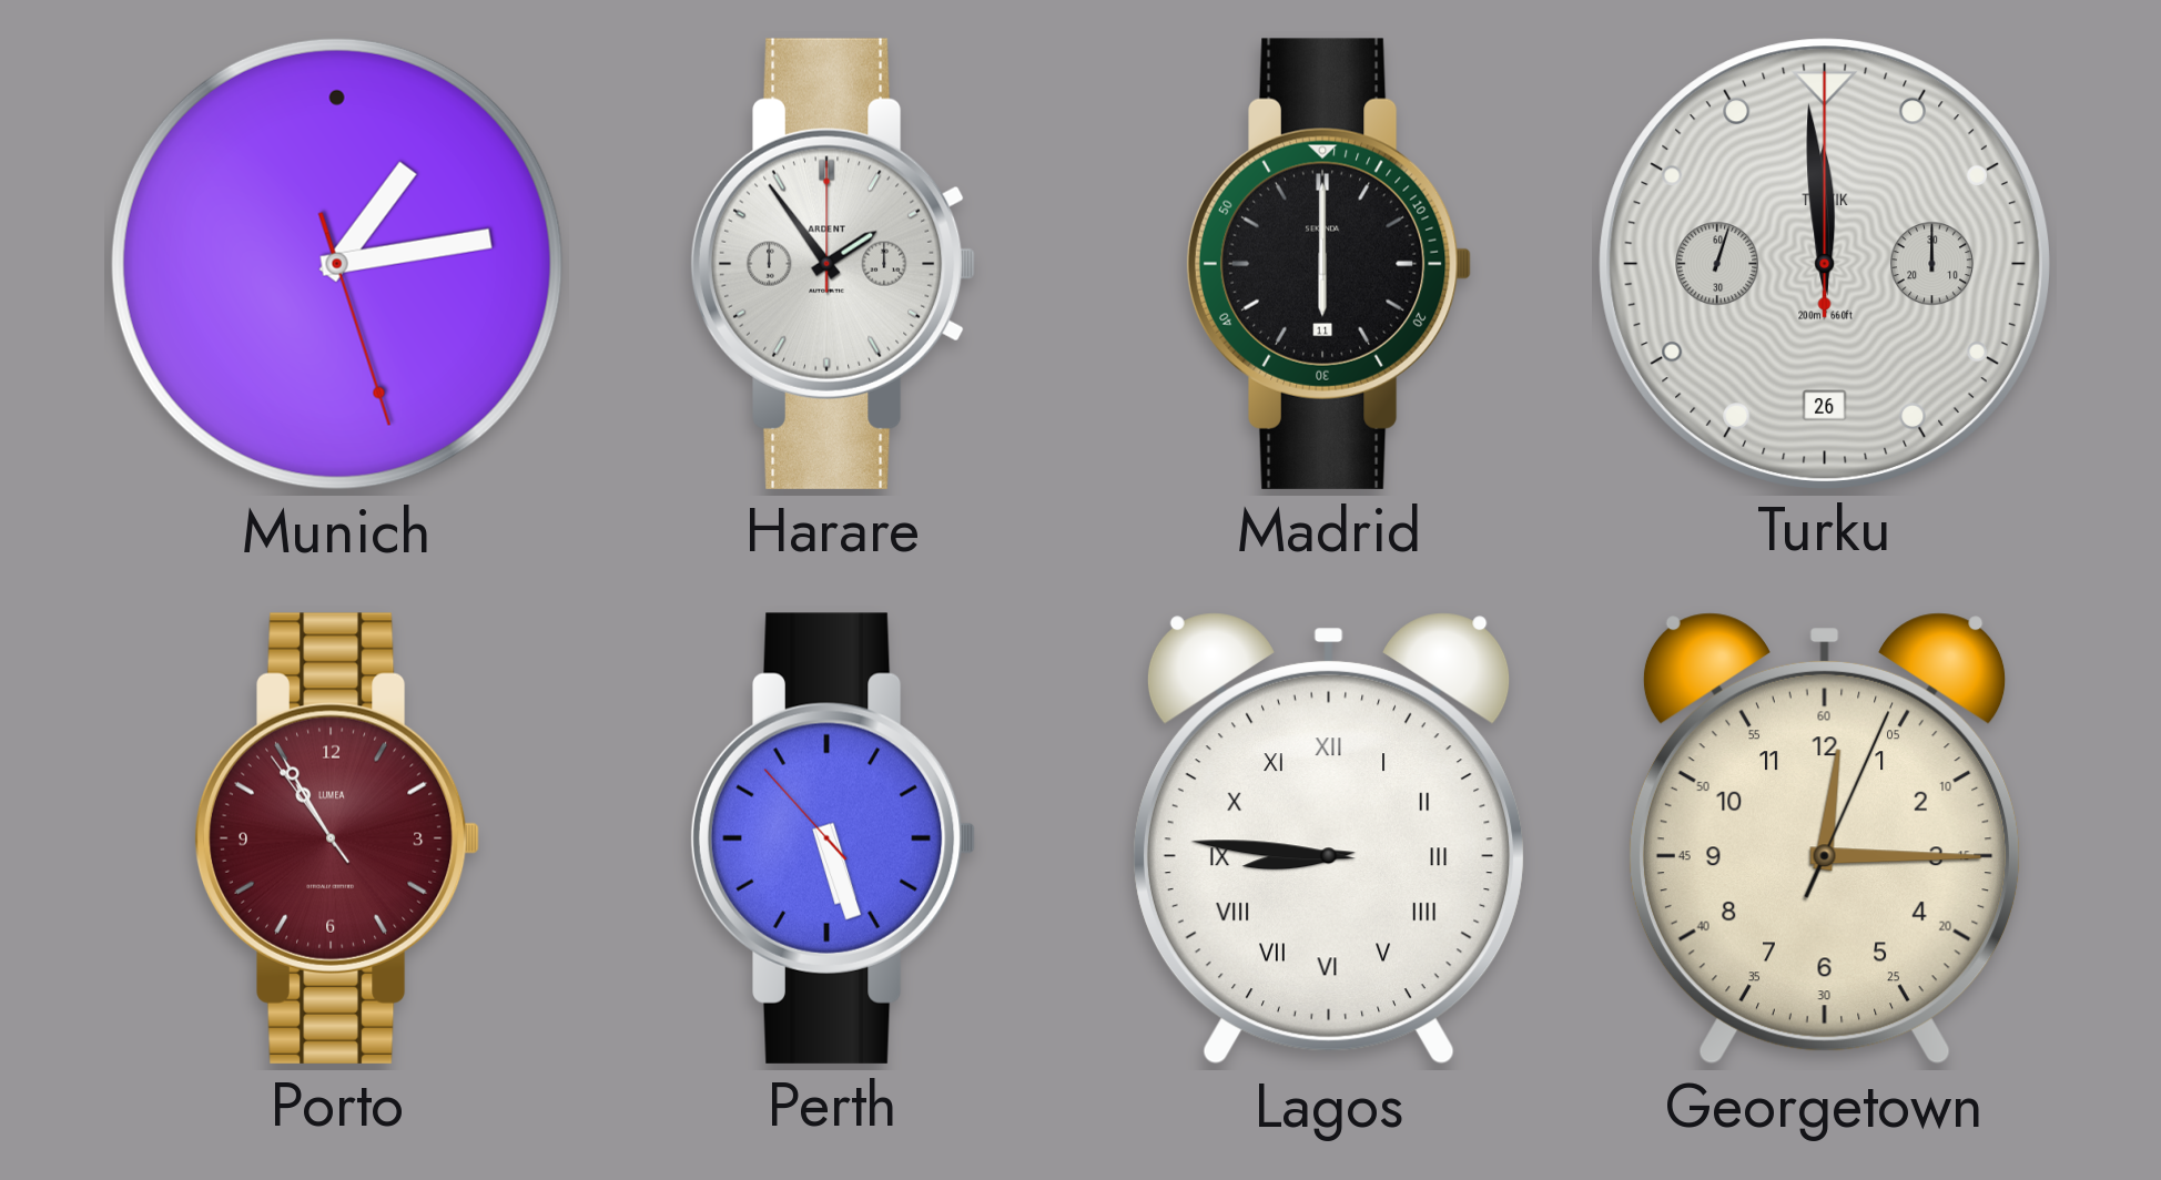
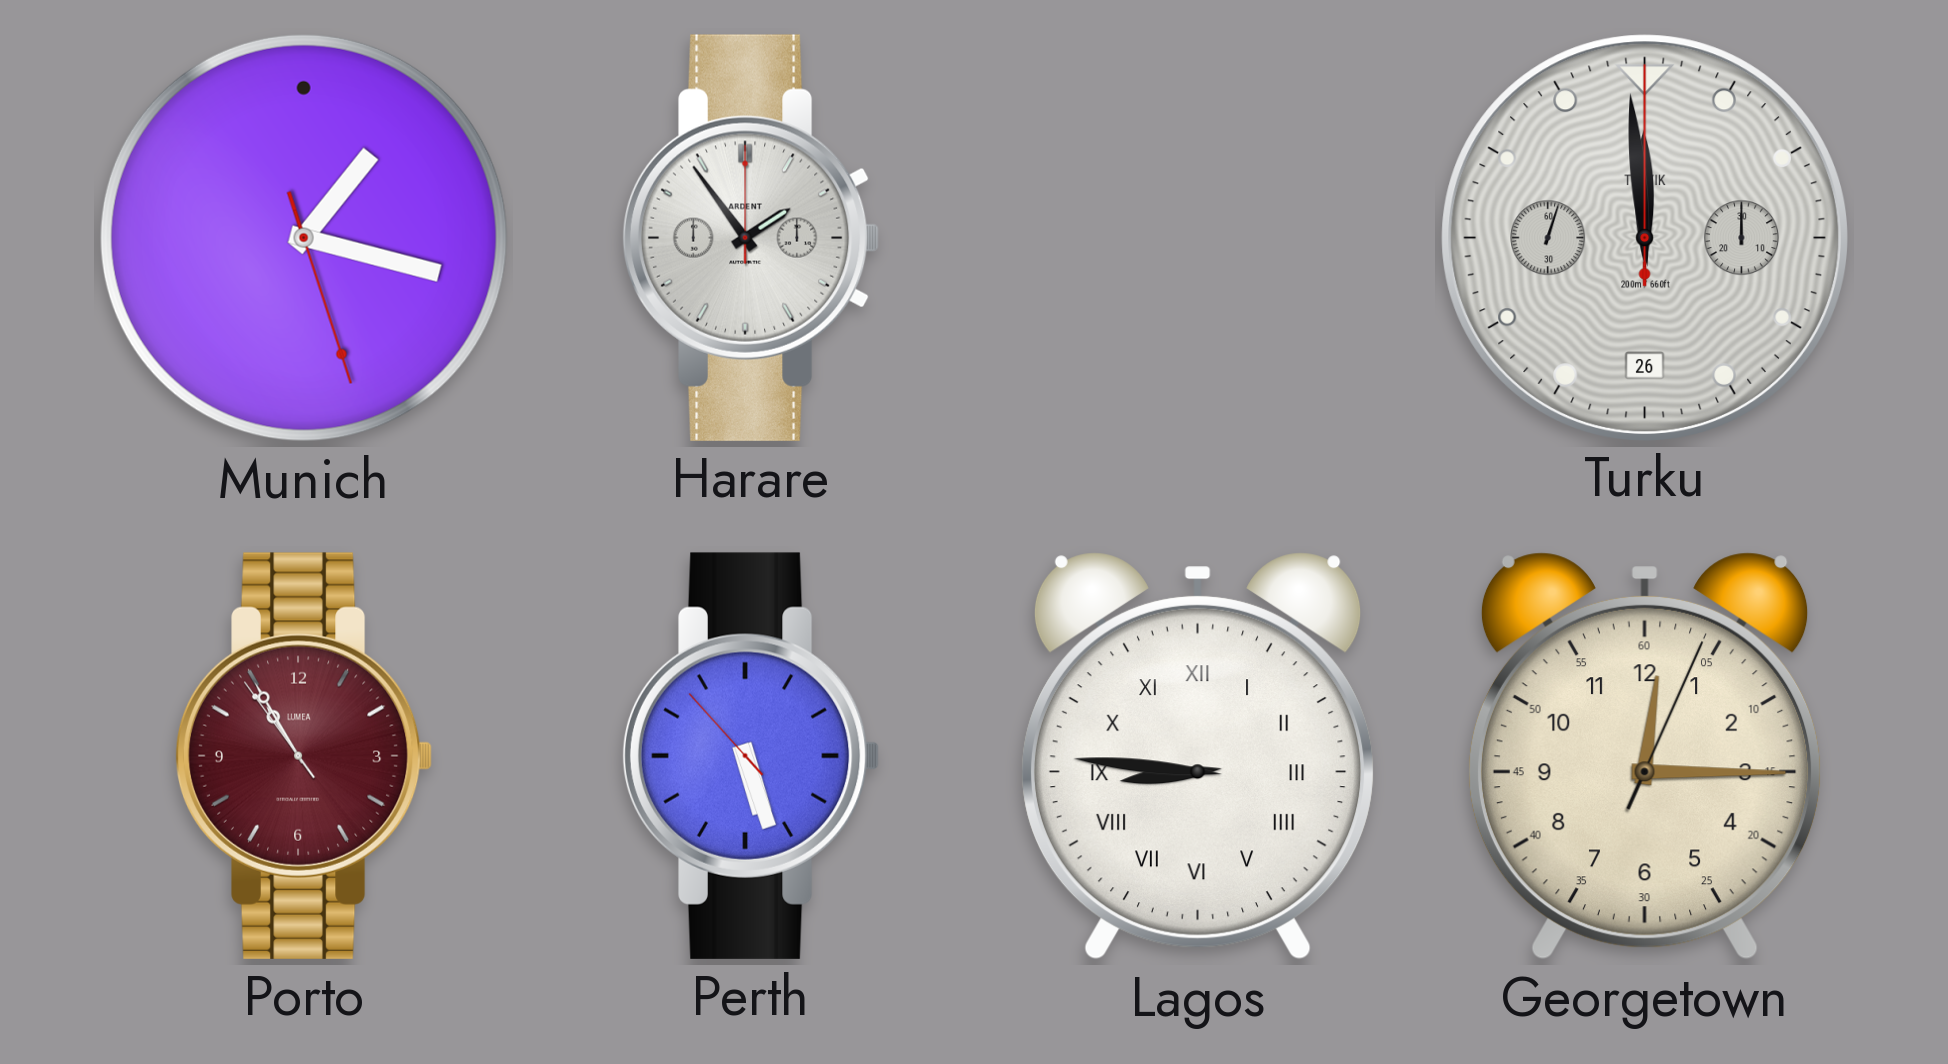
Munich: 1:13 -> 1:17 (304, 238)
Madrid: 6:00 -> none (1329, 264)
